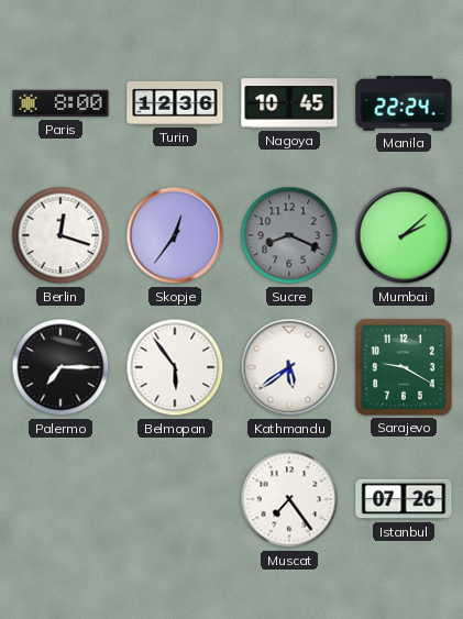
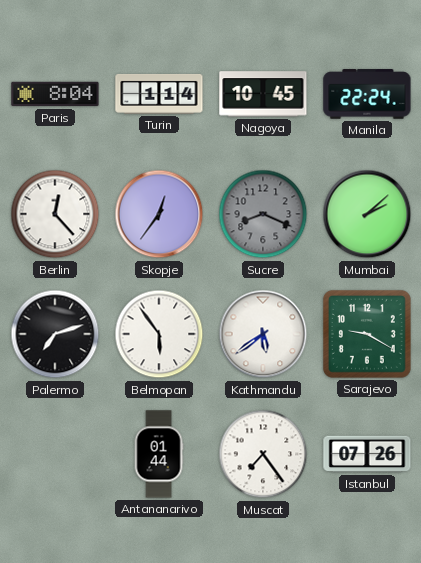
Paris: 8:00 -> 8:04 (55, 94)
Turin: 12:36 -> 1:14 (159, 94)
Berlin: 12:18 -> 12:23 (55, 214)
Palermo: 7:15 -> 7:12 (55, 334)
Antananarivo: none -> 01:44 (159, 454)
